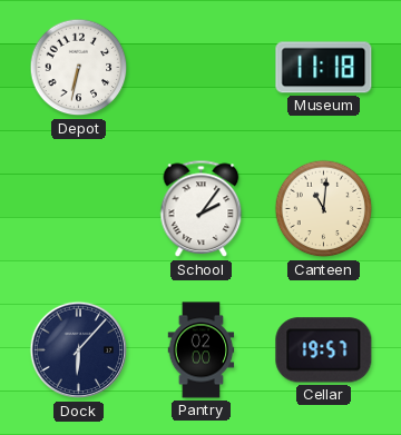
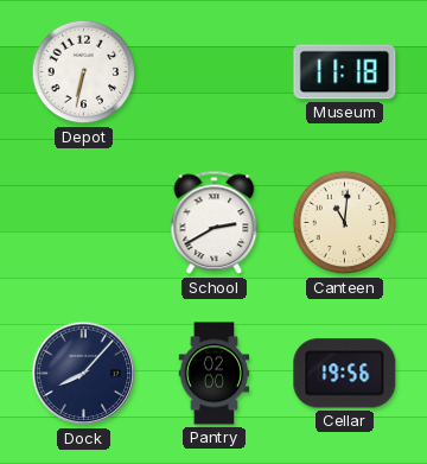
School: 2:06 -> 2:40 (215, 223)
Dock: 6:07 -> 8:07 (84, 374)
Cellar: 19:57 -> 19:56 (345, 374)
